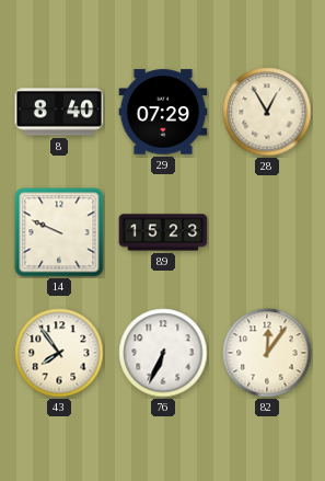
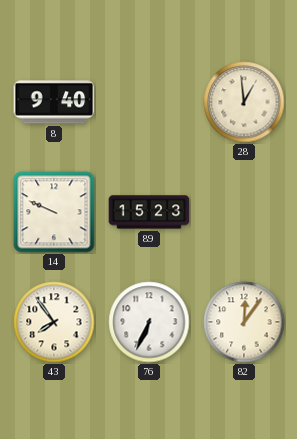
8: 8:40 -> 9:40 (54, 102)
29: 07:29 -> none (163, 112)
28: 12:55 -> 12:59 (244, 102)
